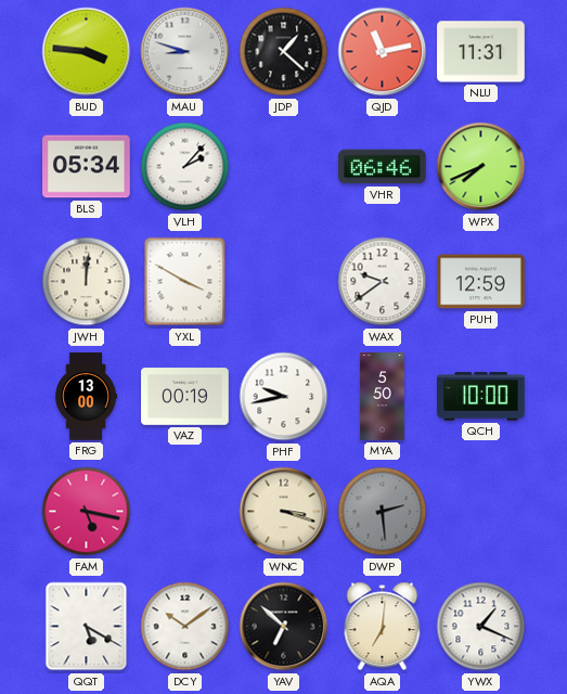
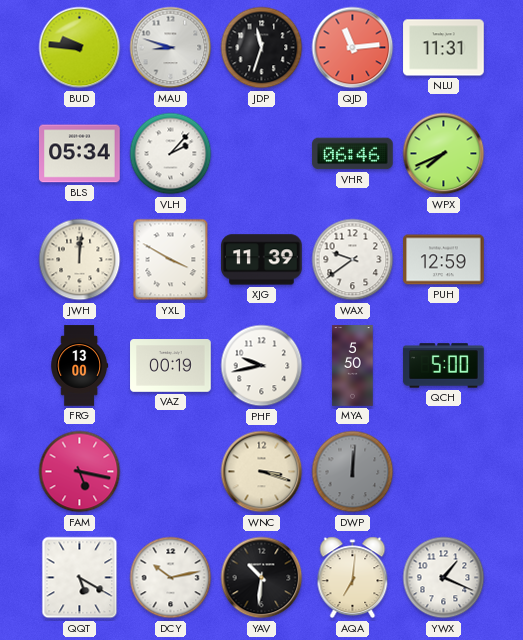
BUD: 3:46 -> 9:46 (80, 48)
JDP: 1:22 -> 11:33 (262, 48)
QJD: 11:13 -> 11:14 (353, 48)
XJG: none -> 11:39 (262, 260)
QCH: 10:00 -> 5:00 (444, 366)
DWP: 2:29 -> 12:01 (353, 472)
DCY: 10:09 -> 10:13 (171, 578)
YAV: 6:52 -> 10:31 (262, 578)
